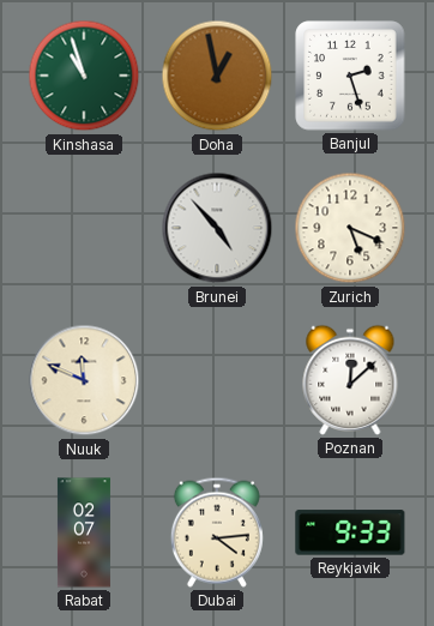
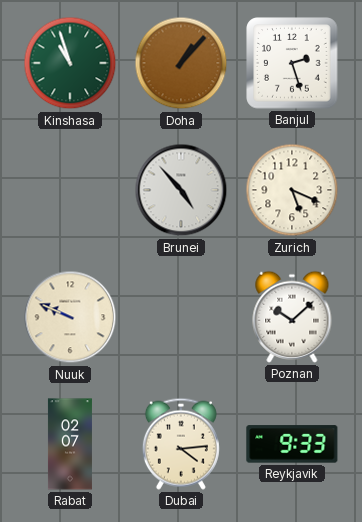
Doha: 12:58 -> 1:07 (181, 63)
Nuuk: 11:49 -> 9:49 (70, 317)
Poznan: 12:08 -> 10:08 (292, 317)
